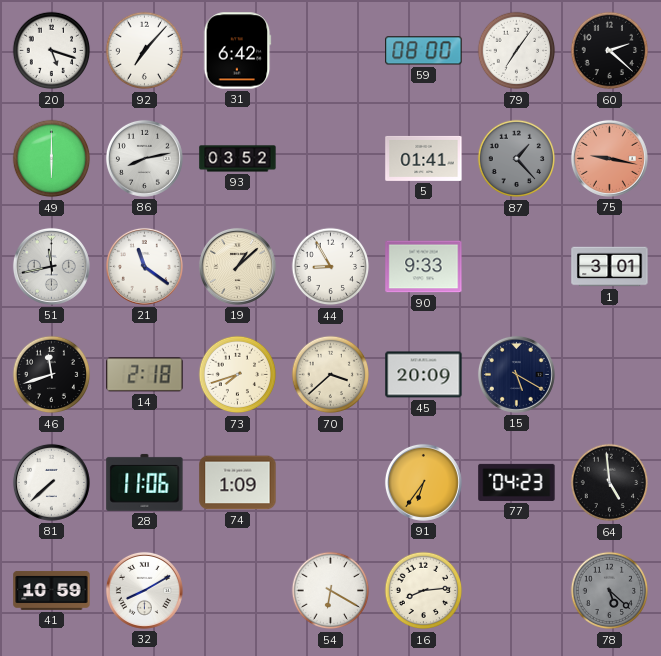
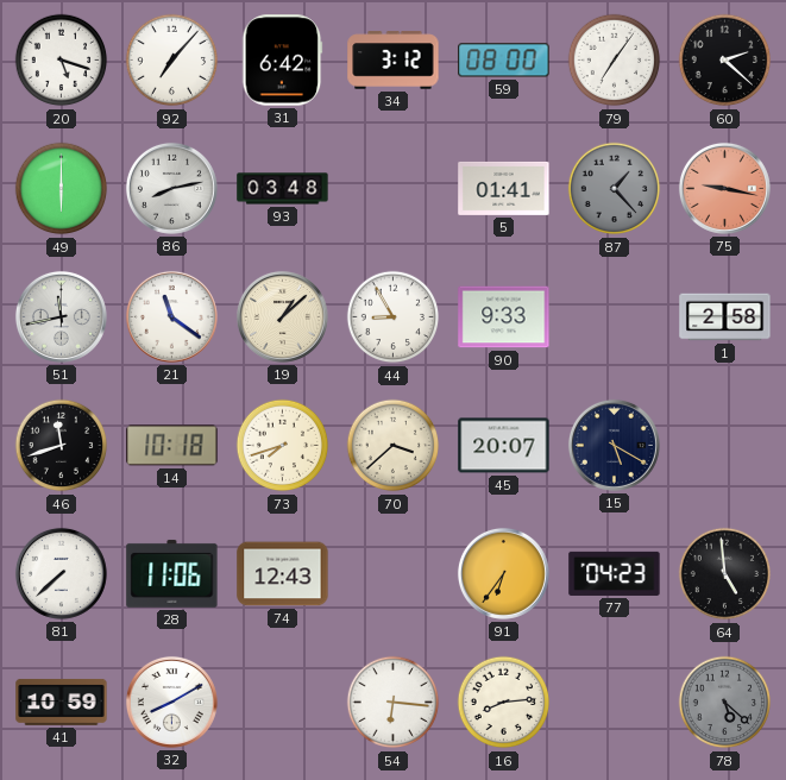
34: none -> 3:12 (394, 61)
93: 03:52 -> 03:48 (283, 189)
1: 3:01 -> 2:58 (725, 317)
14: 2:18 -> 10:18 (172, 446)
45: 20:09 -> 20:07 (504, 446)
74: 1:09 -> 12:43 (283, 574)
54: 6:20 -> 6:16 (394, 703)
